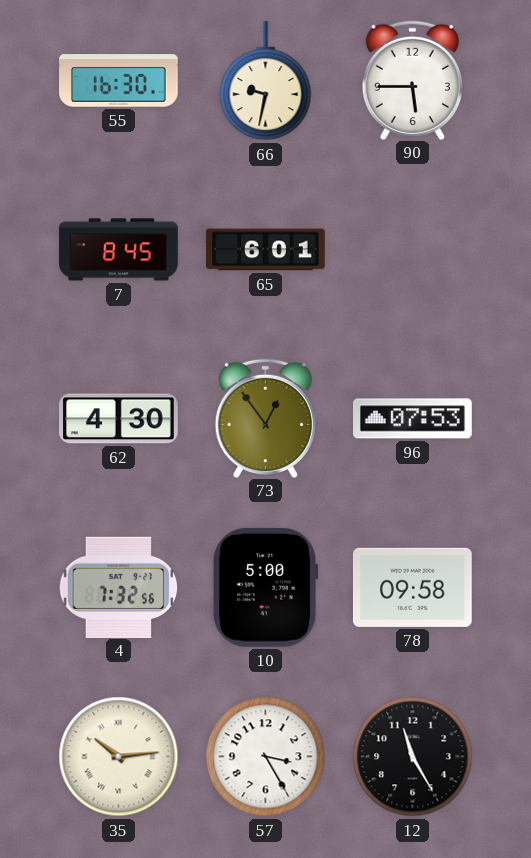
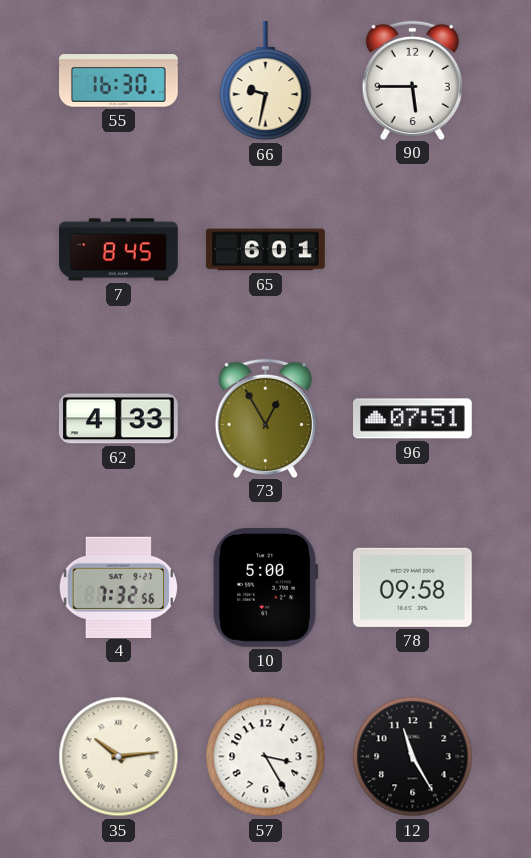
62: 4:30 -> 4:33 (119, 419)
73: 12:54 -> 12:55 (265, 418)
96: 07:53 -> 07:51 (413, 419)
